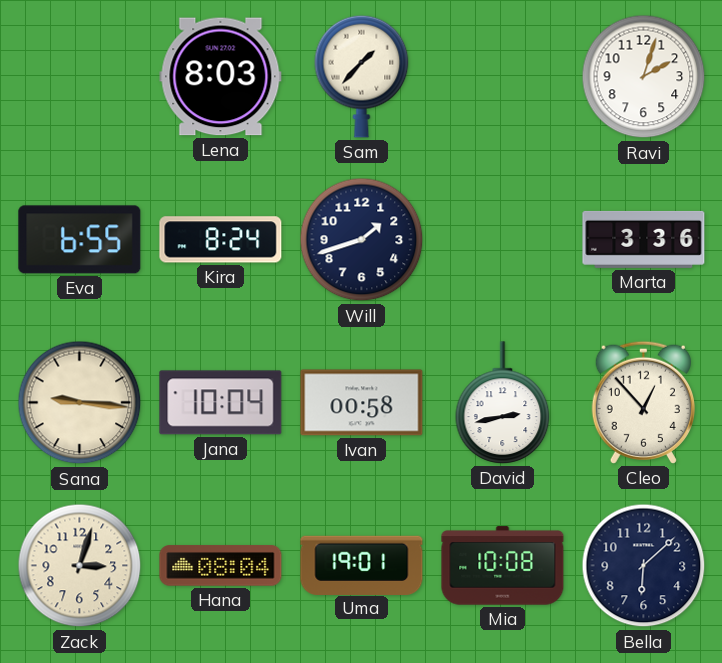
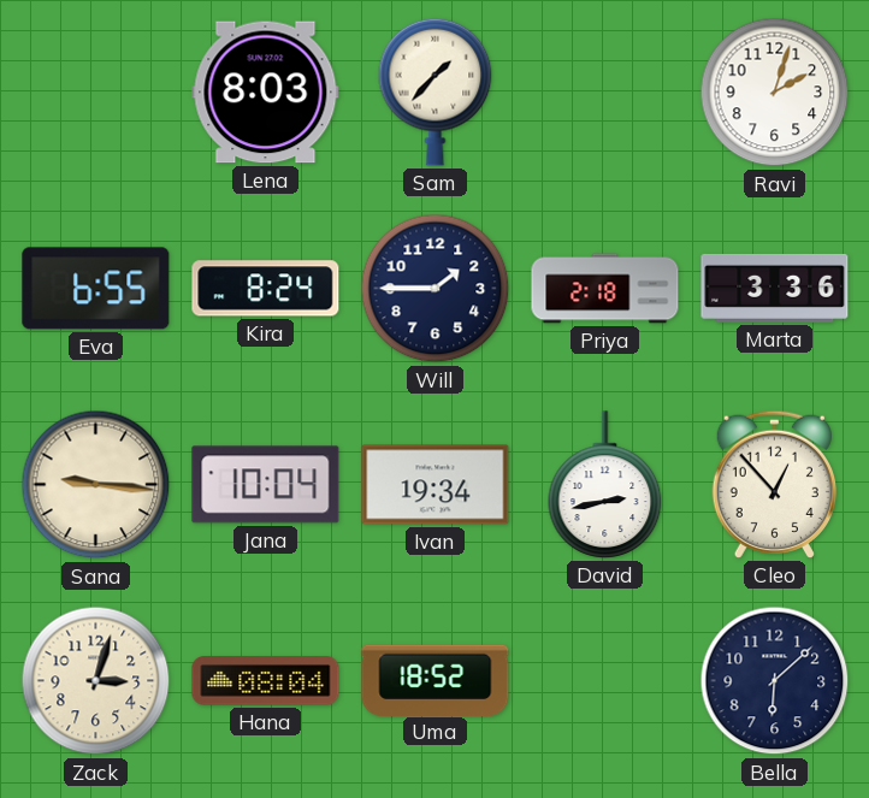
Will: 1:42 -> 1:45 (436, 289)
Priya: none -> 2:18 (605, 289)
Ivan: 00:58 -> 19:34 (436, 485)
Uma: 19:01 -> 18:52 (436, 680)
Mia: 10:08 -> none (503, 566)
